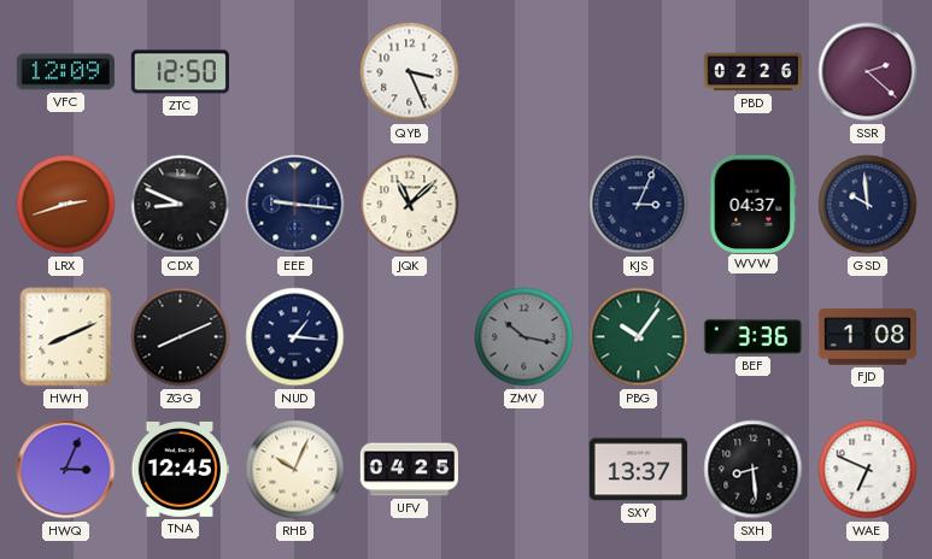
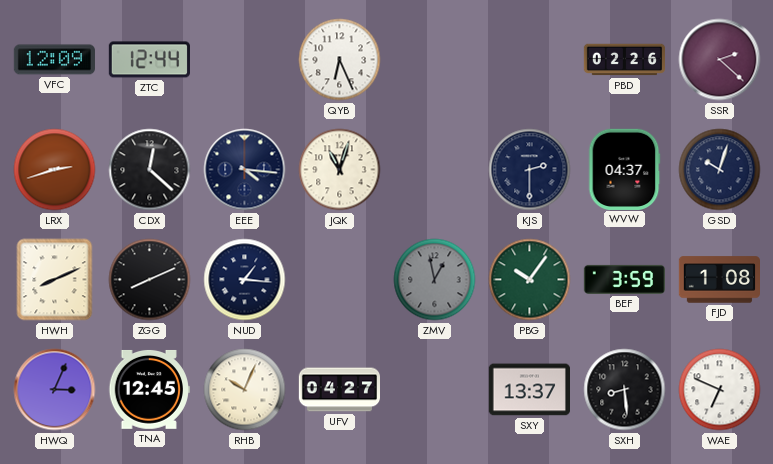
ZTC: 12:50 -> 12:44 (149, 60)
QYB: 3:26 -> 6:26 (340, 60)
CDX: 8:49 -> 12:22 (150, 170)
EEE: 9:16 -> 4:16 (245, 170)
JQK: 11:08 -> 11:03 (340, 170)
KJS: 3:04 -> 2:30 (530, 170)
GSD: 9:59 -> 10:03 (720, 170)
ZMV: 10:17 -> 12:58 (435, 280)
BEF: 3:36 -> 3:59 (624, 279)
UFV: 04:25 -> 04:27 (339, 390)
